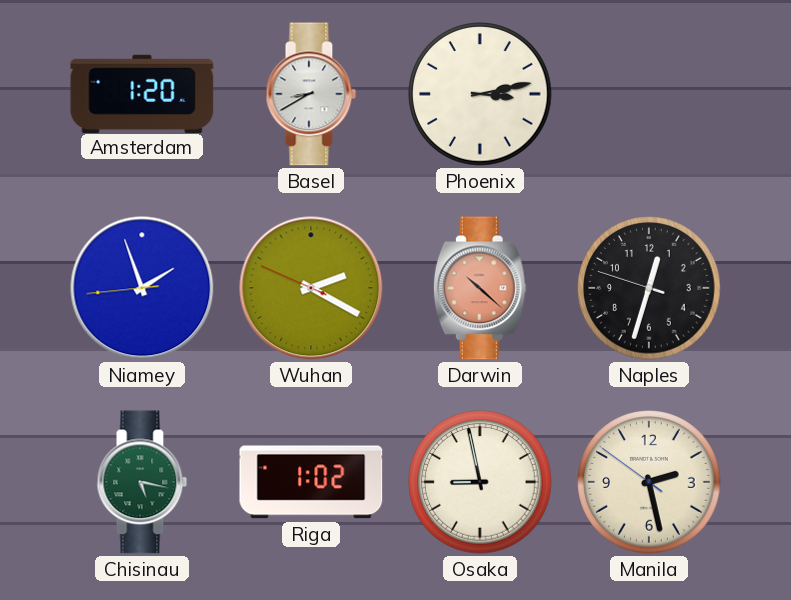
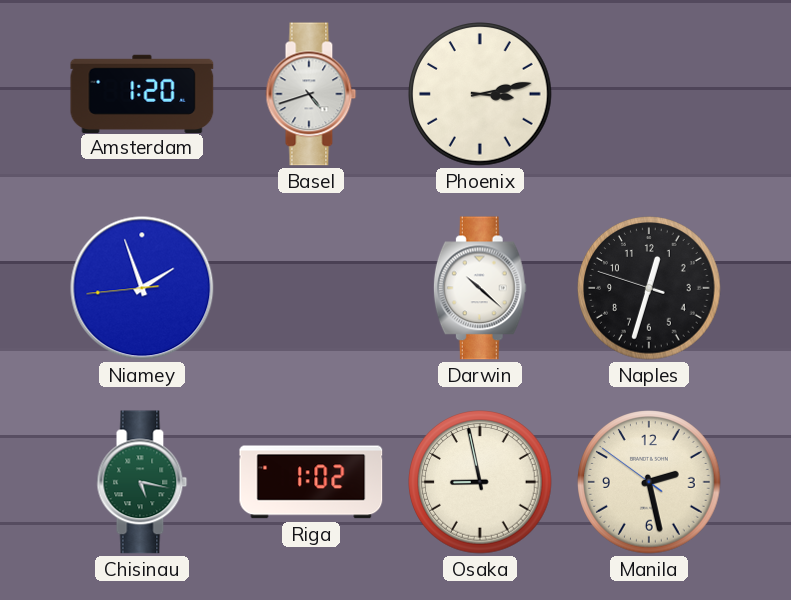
Basel: 8:40 -> 4:42 (311, 94)
Wuhan: 2:19 -> none (311, 288)
Darwin dial: salmon -> white (480, 288)
